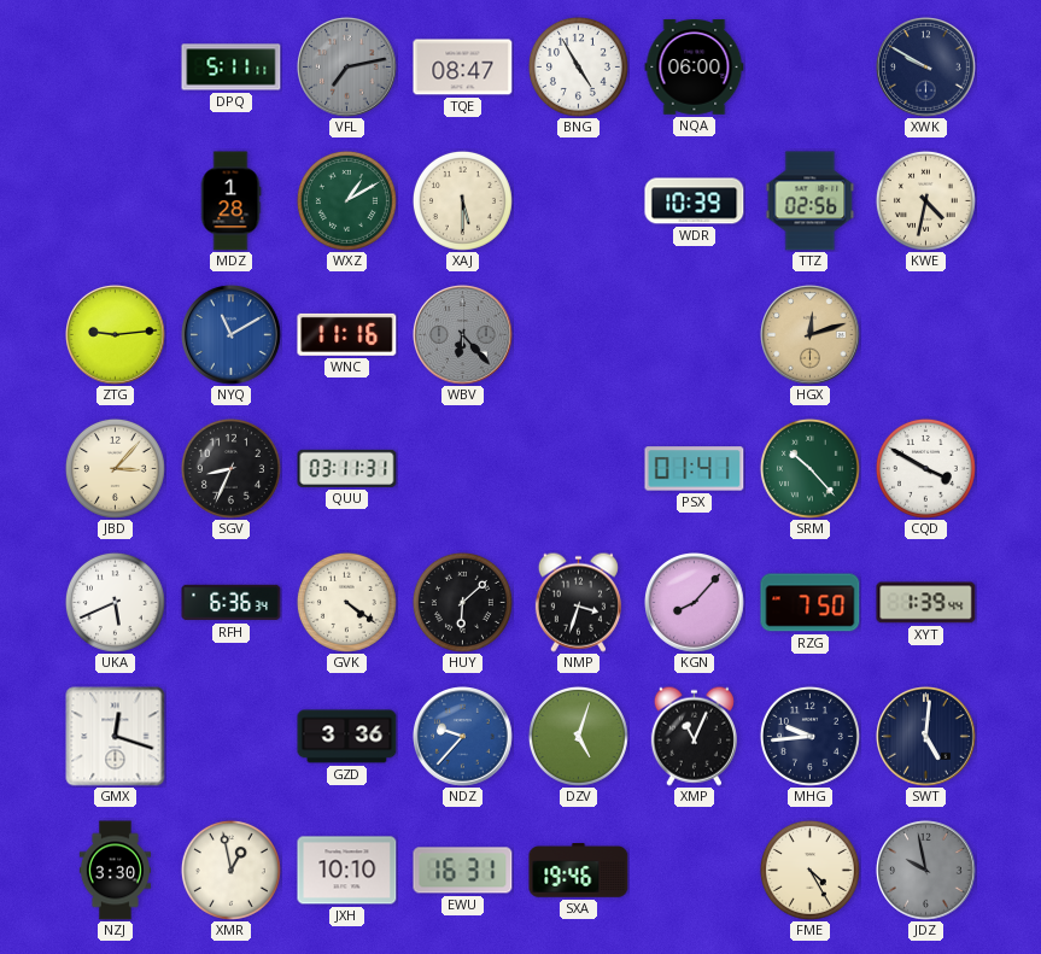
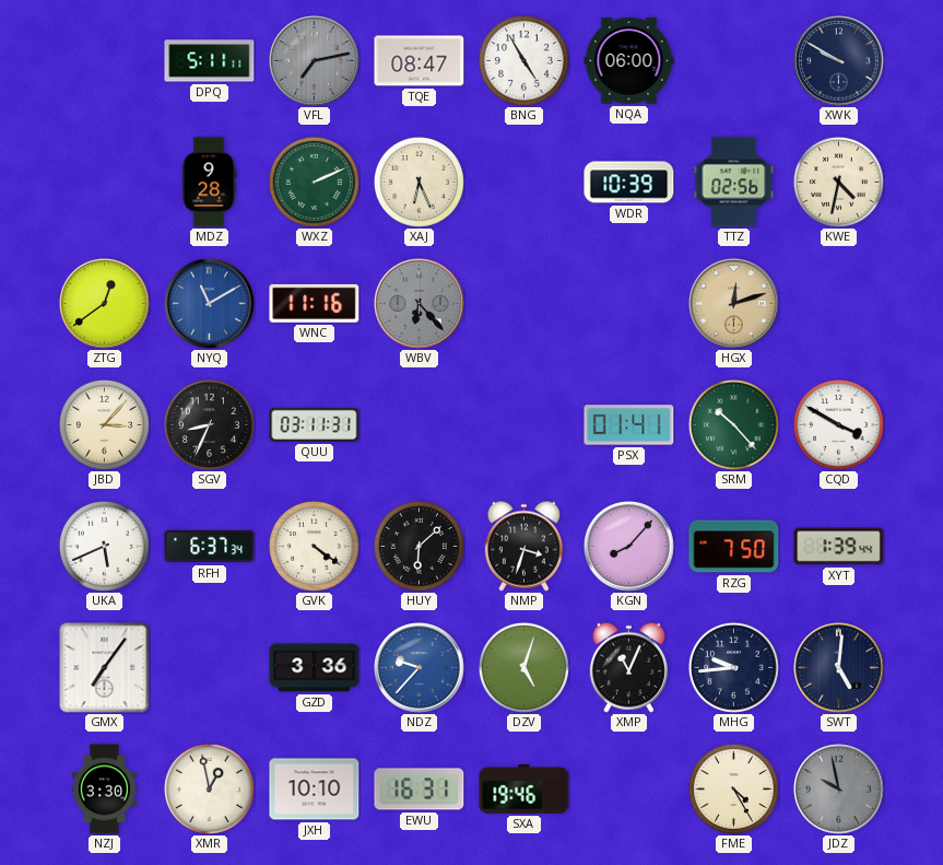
MDZ: 1:28 -> 9:28 (209, 183)
WXZ: 1:10 -> 2:11 (314, 182)
XAJ: 5:30 -> 6:26 (419, 182)
ZTG: 9:14 -> 12:39 (105, 304)
RFH: 6:36 -> 6:37 (210, 547)
GMX: 12:18 -> 7:06 (105, 668)
